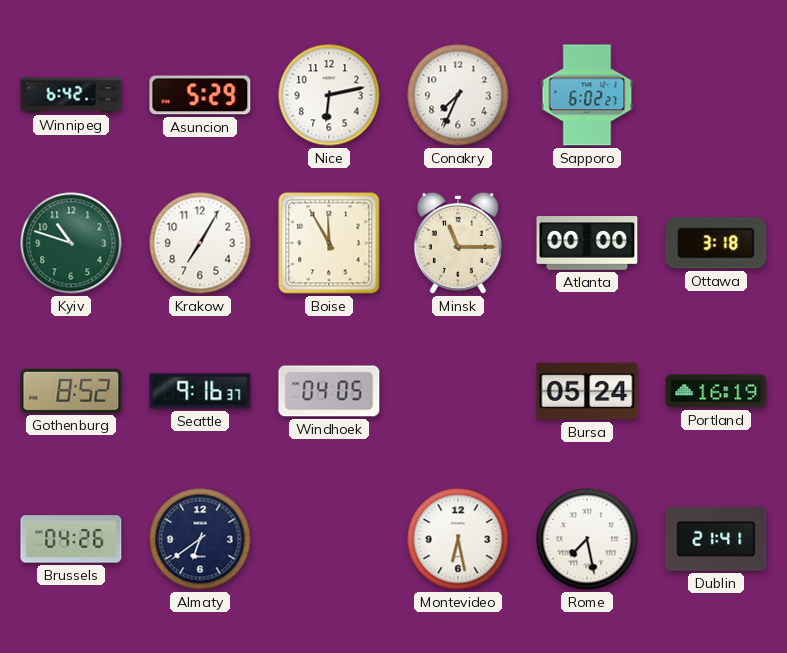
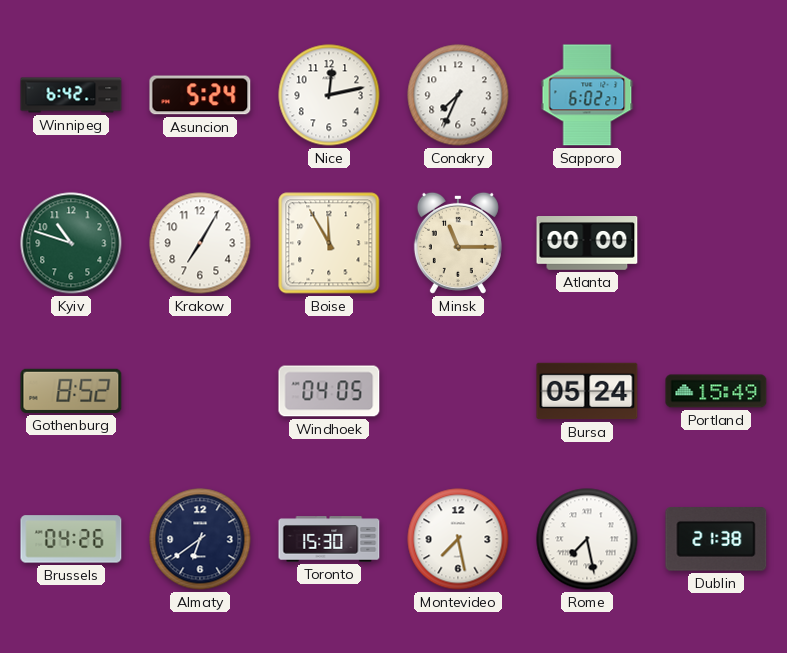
Asuncion: 5:29 -> 5:24 (200, 95)
Nice: 6:13 -> 12:13 (329, 95)
Ottawa: 3:18 -> none (716, 243)
Seattle: 9:16 -> none (200, 391)
Portland: 16:19 -> 15:49 (716, 391)
Toronto: none -> 15:30 (329, 539)
Montevideo: 6:28 -> 7:28 (458, 539)
Dublin: 21:41 -> 21:38 (716, 539)
